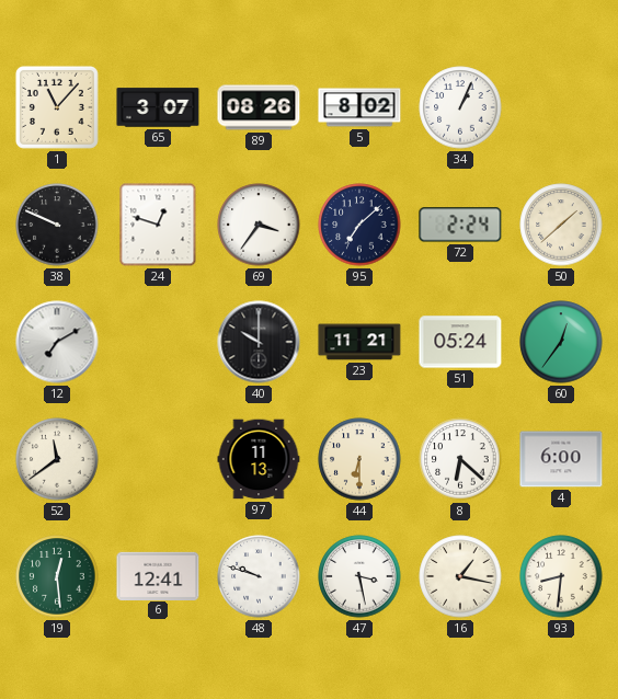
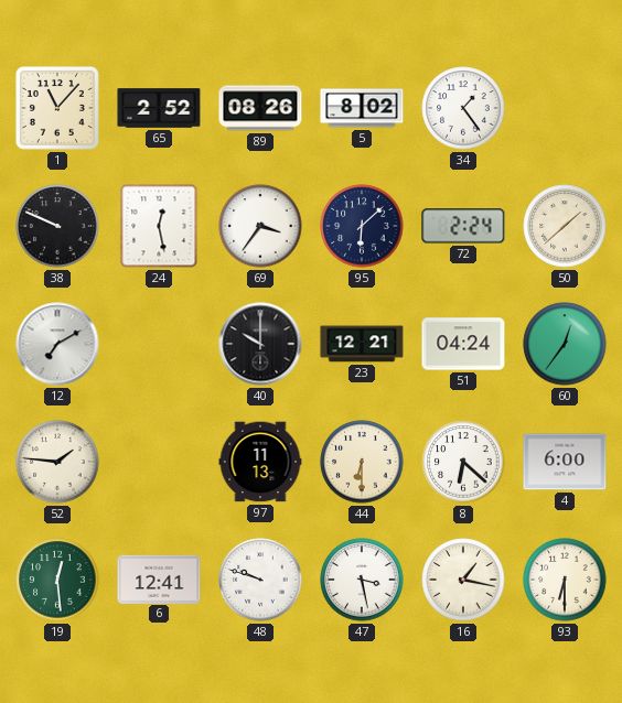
65: 3:07 -> 2:52 (159, 108)
34: 1:04 -> 1:24 (463, 108)
24: 12:48 -> 12:28 (159, 226)
95: 7:08 -> 6:08 (362, 226)
23: 11:21 -> 12:21 (362, 344)
51: 05:24 -> 04:24 (463, 344)
52: 11:39 -> 1:46 (57, 462)
93: 8:31 -> 6:30 (565, 580)
